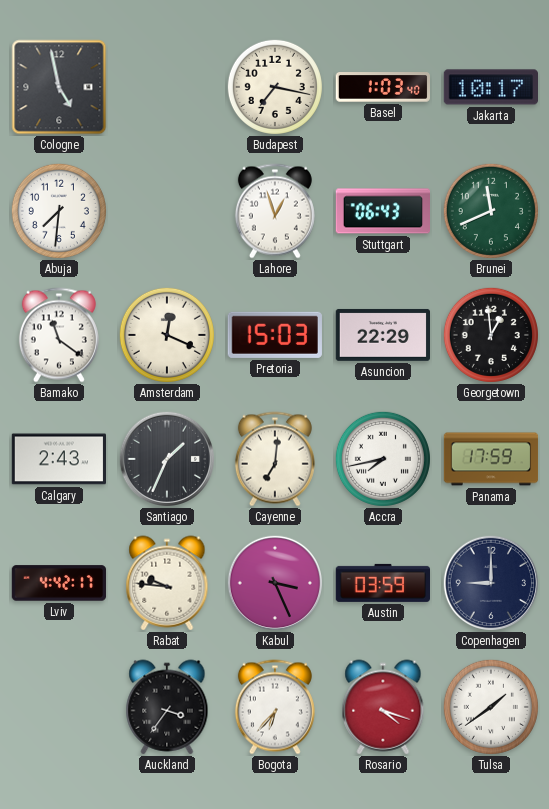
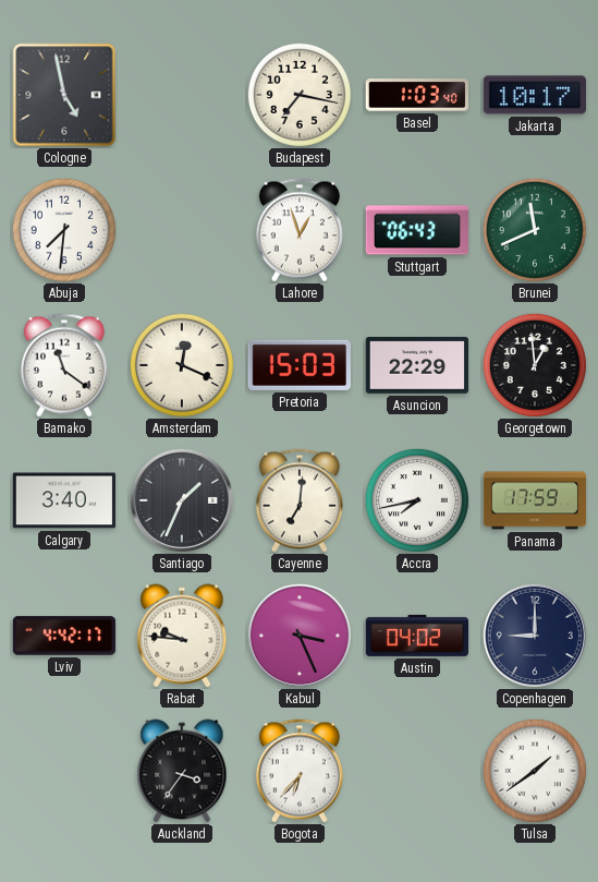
Calgary: 2:43 -> 3:40 (63, 500)
Austin: 03:59 -> 04:02 (416, 636)
Rosario: 4:18 -> none (383, 707)
